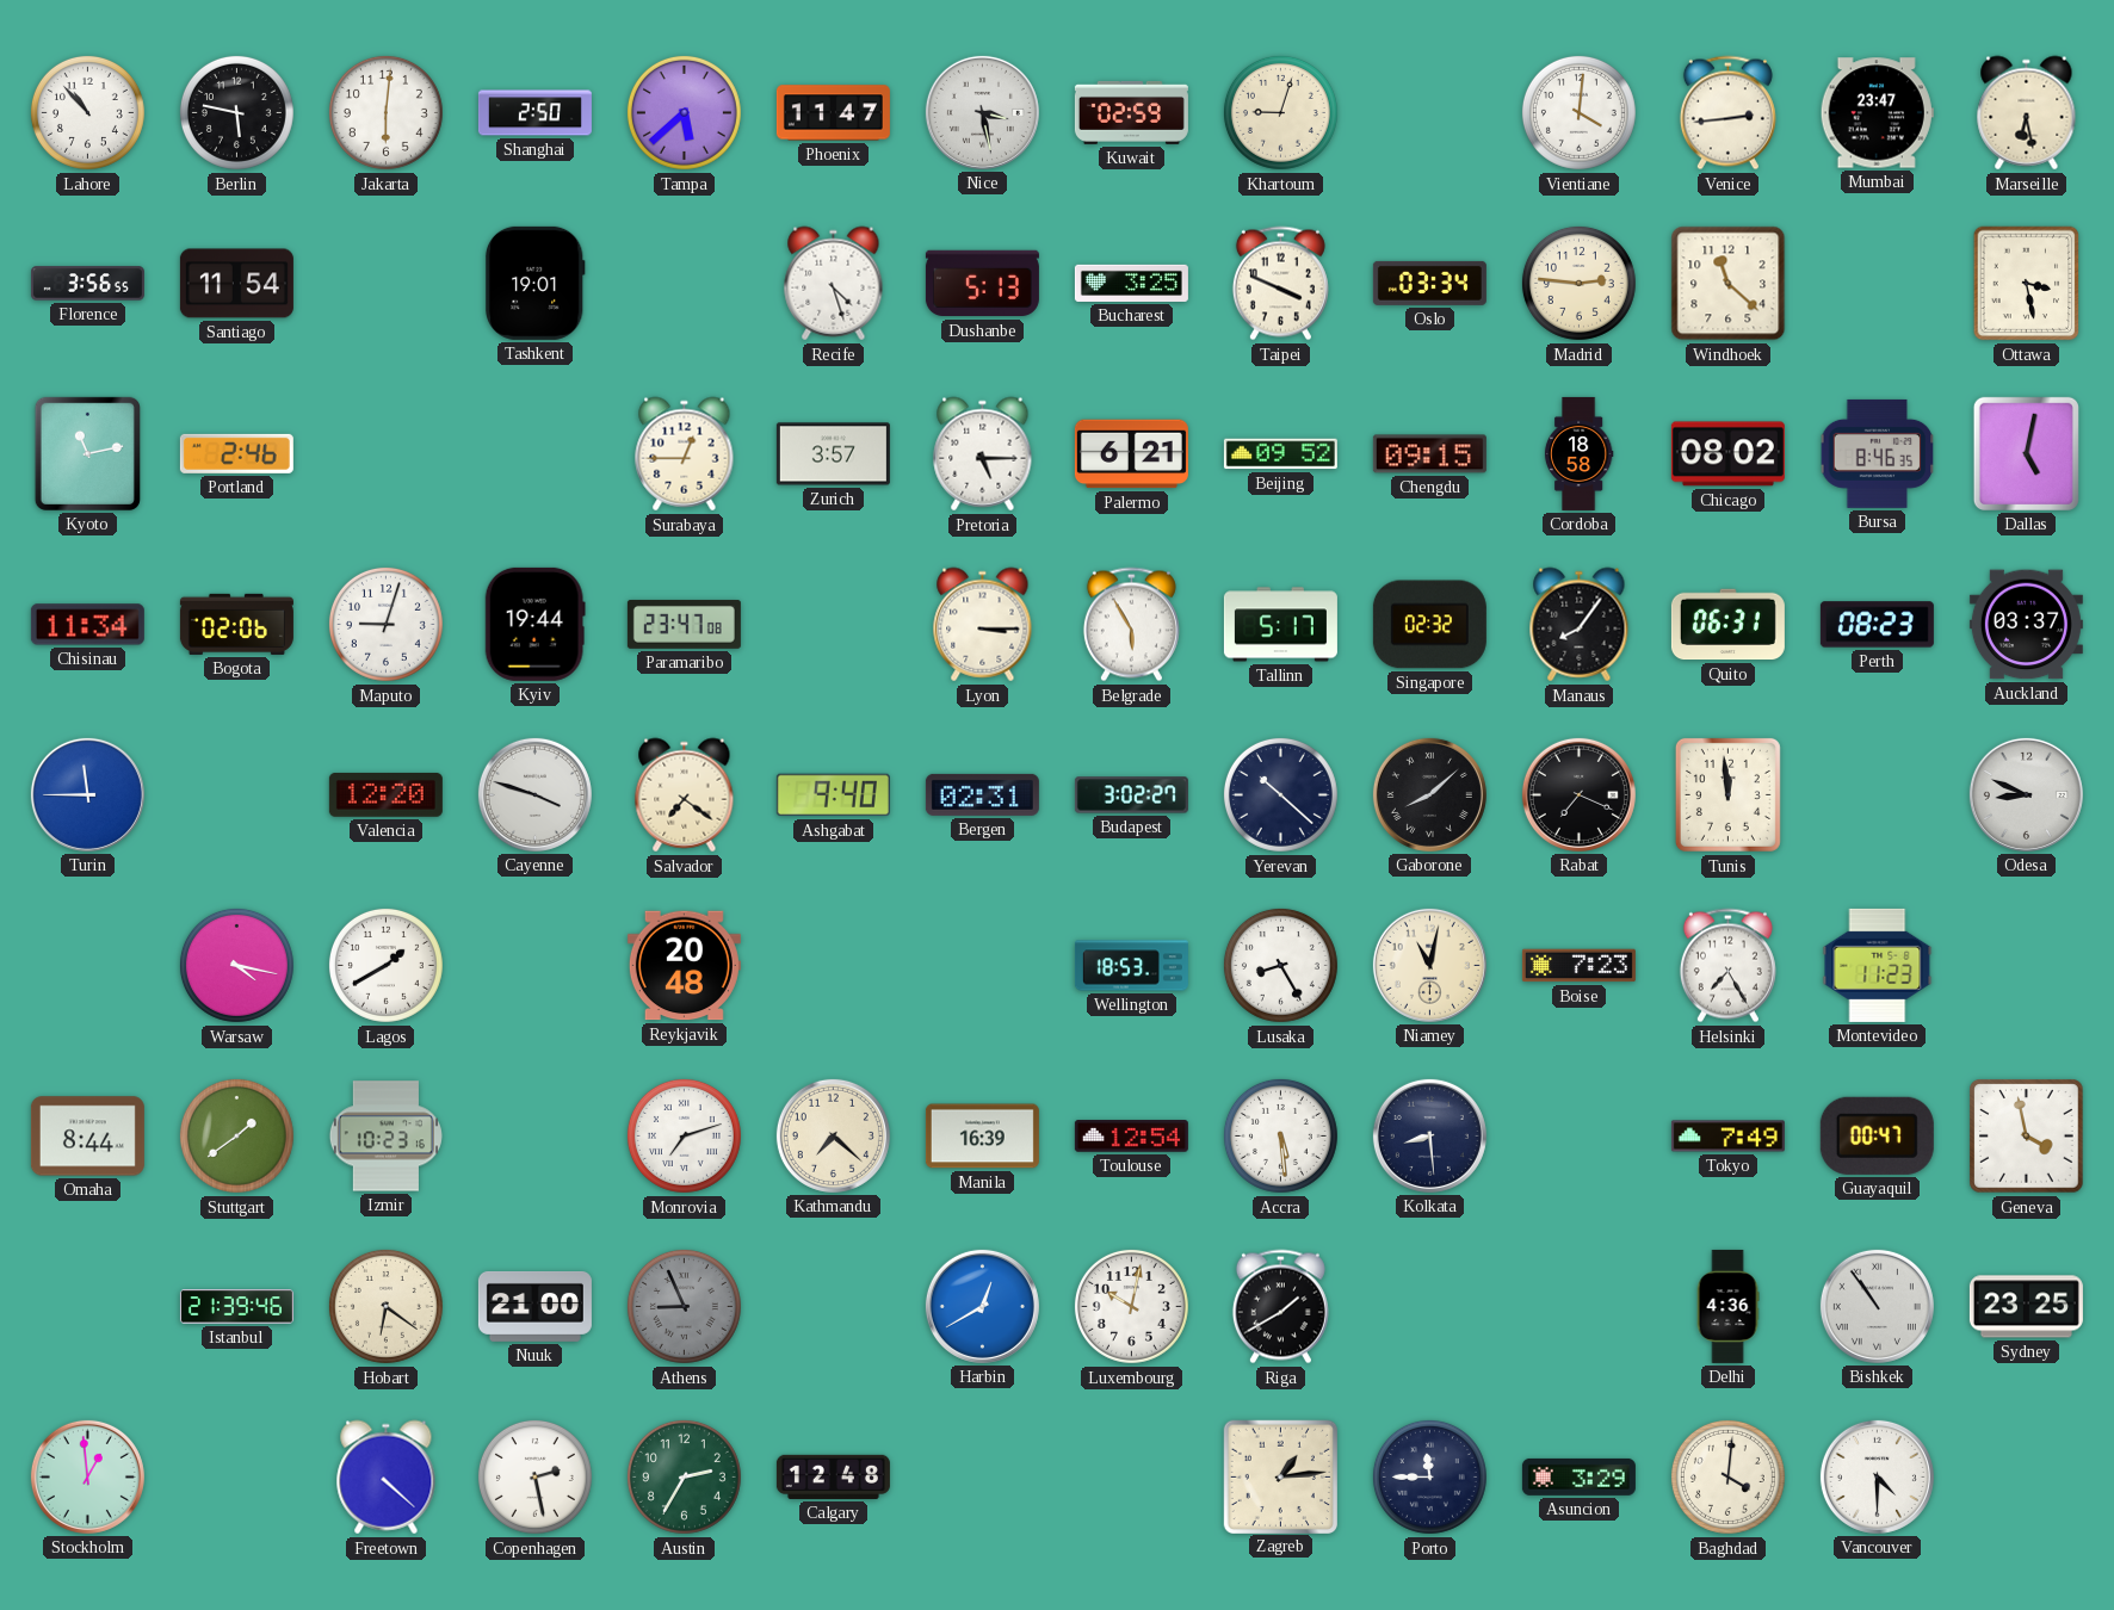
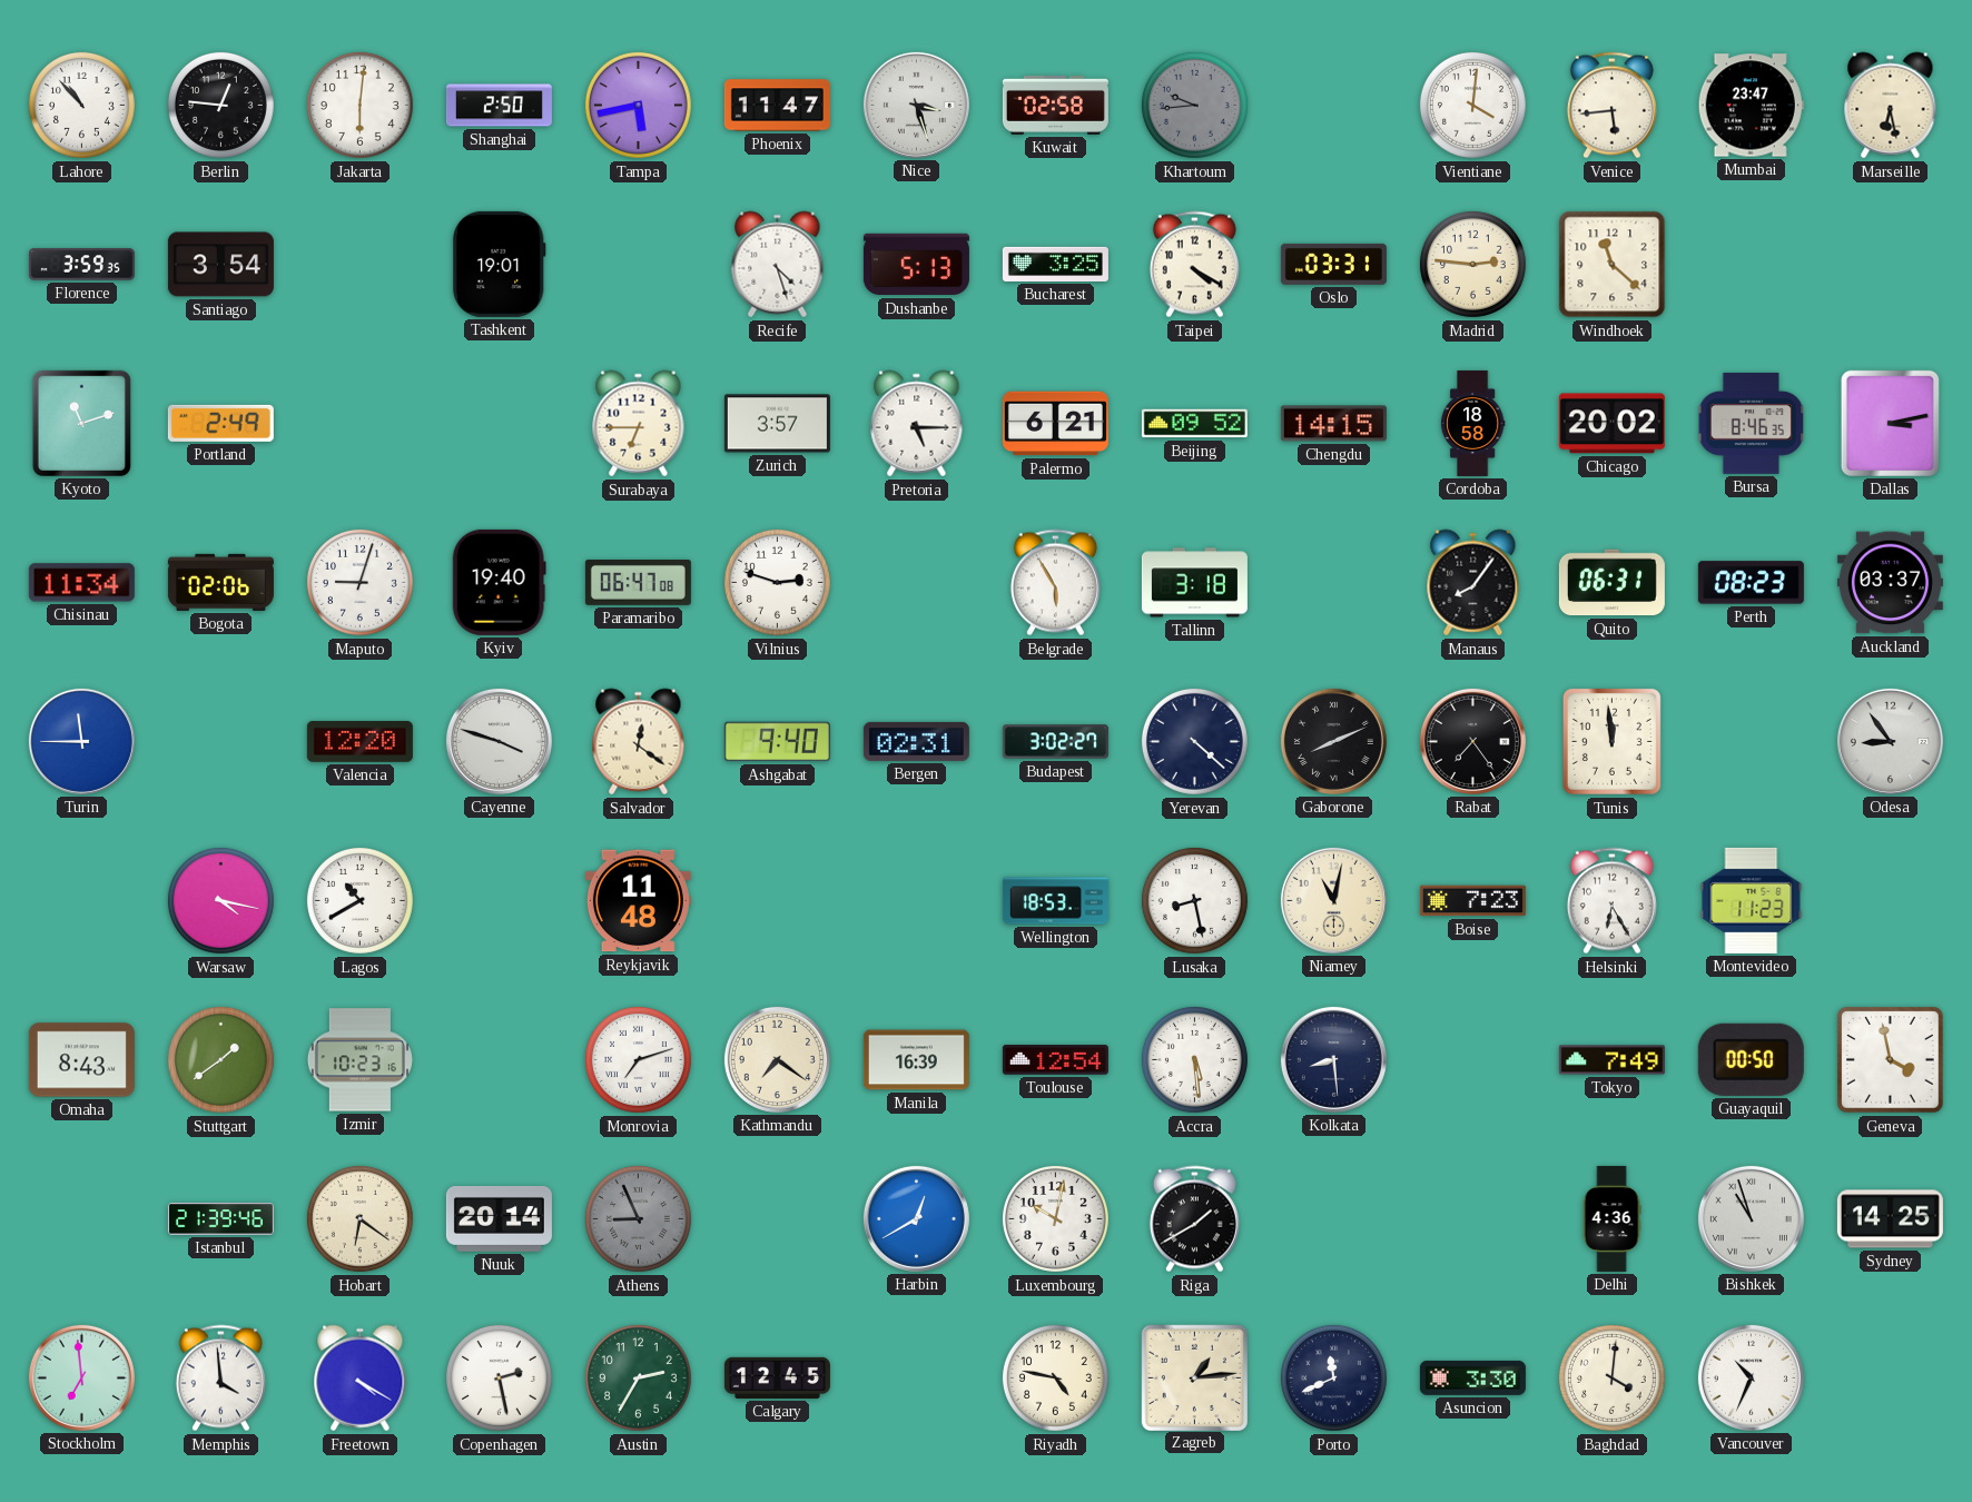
Berlin: 5:47 -> 12:46 (220, 105)
Tampa: 5:38 -> 5:43 (638, 105)
Nice: 3:28 -> 3:27 (916, 105)
Kuwait: 02:59 -> 02:58 (1055, 105)
Khartoum: 9:03 -> 9:44 (1194, 105)
Khartoum dial: cream -> grey (1194, 105)
Venice: 2:44 -> 5:44 (1611, 106)
Florence: 3:56 -> 3:59 (81, 265)
Santiago: 11:54 -> 3:54 (220, 265)
Taipei: 3:49 -> 4:20 (1194, 265)
Oslo: 03:34 -> 03:31 (1333, 264)
Ottawa: 3:28 -> none (2027, 284)
Kyoto: 11:13 -> 11:12 (81, 423)
Portland: 2:46 -> 2:49 (220, 423)
Surabaya: 12:45 -> 6:45 (639, 424)
Chengdu: 09:15 -> 14:15 (1333, 424)
Chicago: 08:02 -> 20:02 (1611, 424)
Dallas: 5:02 -> 3:13 (1890, 423)
Kyiv: 19:44 -> 19:40 (499, 582)
Paramaribo: 23:47 -> 06:47 (638, 582)
Vilnius: none -> 2:48 (777, 582)
Lyon: 3:15 -> none (983, 625)
Tallinn: 5:17 -> 3:18 (1194, 583)
Singapore: 02:32 -> none (1429, 625)
Salvador: 7:21 -> 12:21 (639, 742)
Yerevan: 10:22 -> 4:22 (1194, 741)
Gaborone: 8:08 -> 8:11 (1333, 741)
Rabat: 7:19 -> 7:24 (1472, 741)
Odesa: 8:49 -> 8:54 (1890, 741)
Lagos: 1:40 -> 10:40 (359, 900)
Reykjavik: 20:48 -> 11:48 (638, 901)
Lusaka: 8:25 -> 8:28 (1194, 900)
Helsinki: 7:25 -> 6:25 (1611, 901)
Omaha: 8:44 -> 8:43 (81, 1060)
Kathmandu: 7:22 -> 7:21 (777, 1059)
Guayaquil: 00:47 -> 00:50 (1751, 1059)
Nuuk: 21:00 -> 20:14 (499, 1218)
Bishkek: 10:54 -> 10:57 (1751, 1218)
Sydney: 23:25 -> 14:25 (1890, 1219)
Stockholm: 12:59 -> 6:59 (81, 1377)
Memphis: none -> 3:59 (220, 1379)
Freetown: 4:22 -> 4:20 (361, 1379)
Calgary: 12:48 -> 12:45 (777, 1377)
Riyadh: none -> 4:47 (1055, 1377)
Porto: 11:45 -> 11:41 (1333, 1377)
Asuncion: 3:29 -> 3:30 (1472, 1377)
Vancouver: 4:30 -> 10:34 (1751, 1377)
